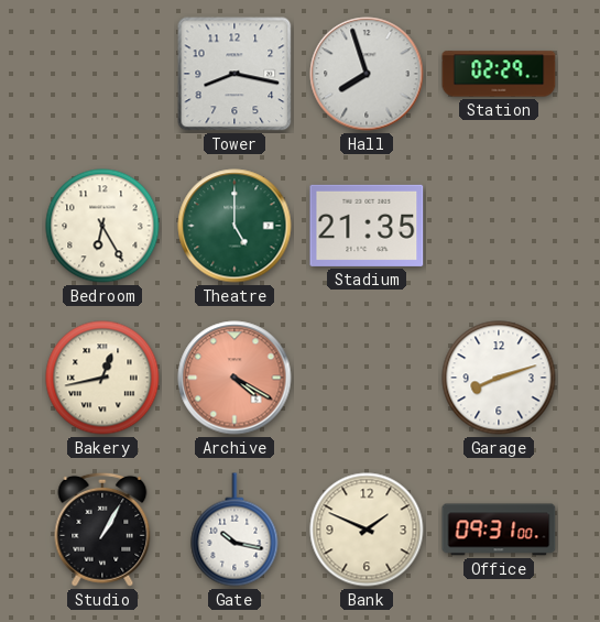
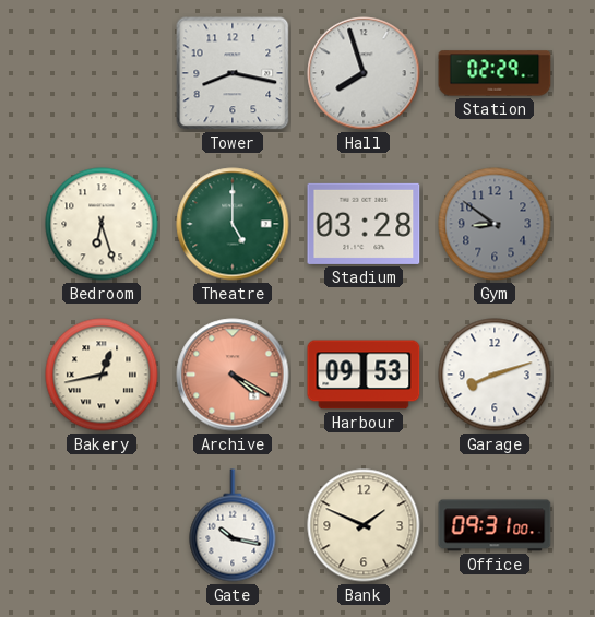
Bedroom: 6:25 -> 6:27 (102, 224)
Stadium: 21:35 -> 03:28 (364, 224)
Gym: none -> 8:51 (495, 224)
Harbour: none -> 09:53 (364, 375)
Studio: 1:05 -> none (102, 530)
